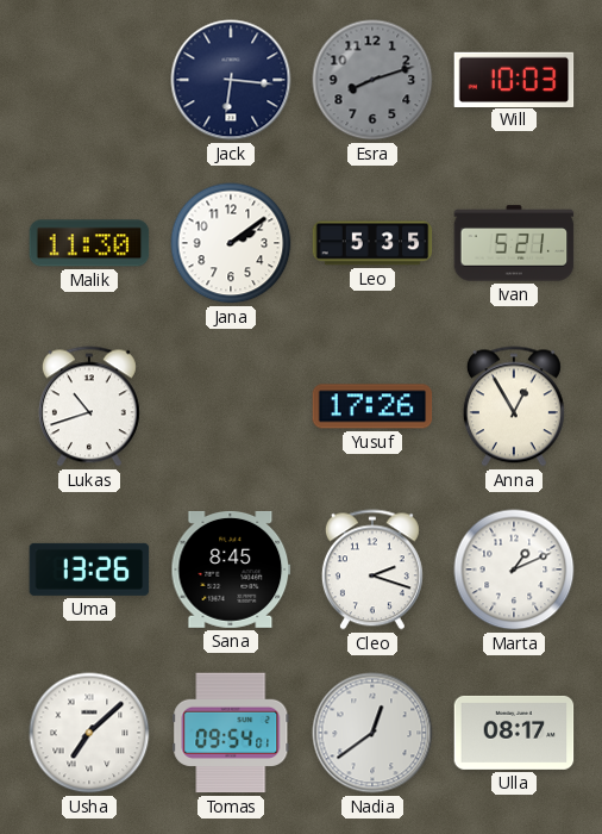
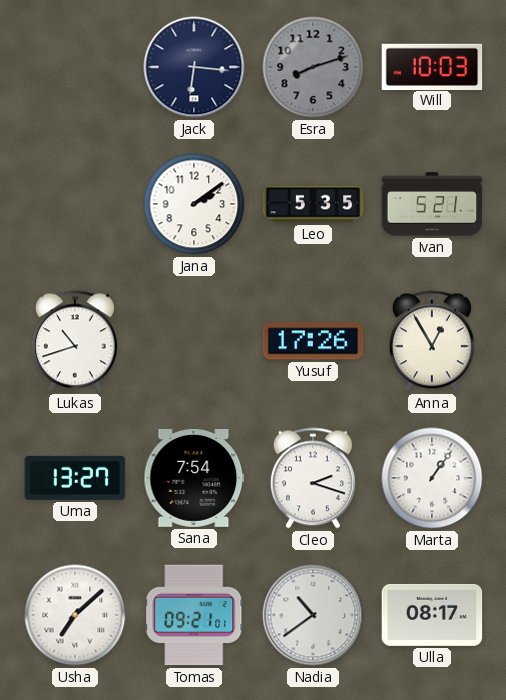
Malik: 11:30 -> none (89, 243)
Uma: 13:26 -> 13:27 (75, 478)
Sana: 8:45 -> 7:54 (194, 478)
Marta: 1:11 -> 1:06 (432, 478)
Tomas: 09:54 -> 09:21 (194, 615)
Nadia: 12:39 -> 10:39 (313, 615)
